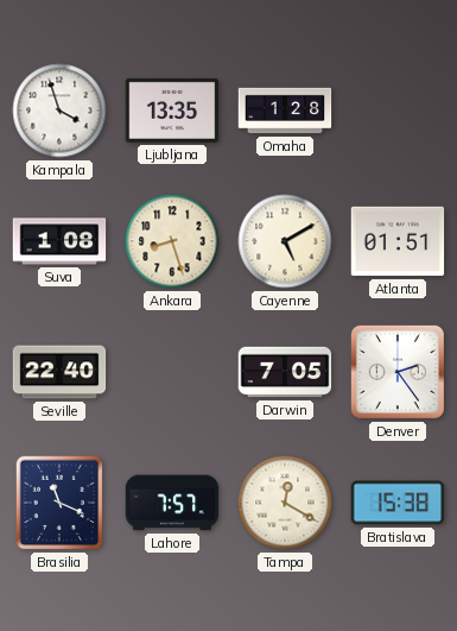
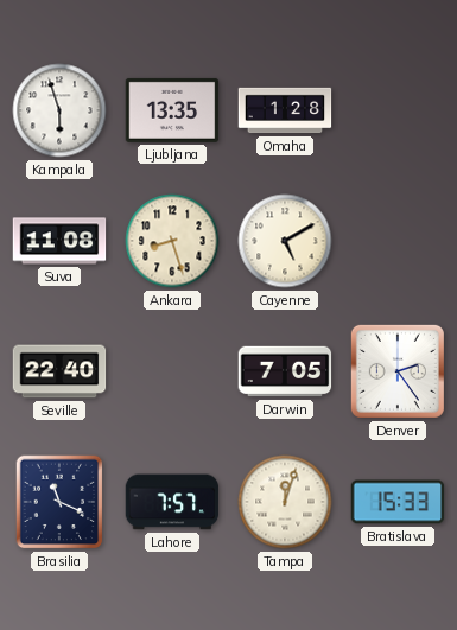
Kampala: 3:57 -> 5:57 (59, 110)
Suva: 1:08 -> 11:08 (59, 241)
Atlanta: 01:51 -> none (398, 241)
Tampa: 12:20 -> 12:03 (285, 502)
Bratislava: 15:38 -> 15:33 (398, 502)
